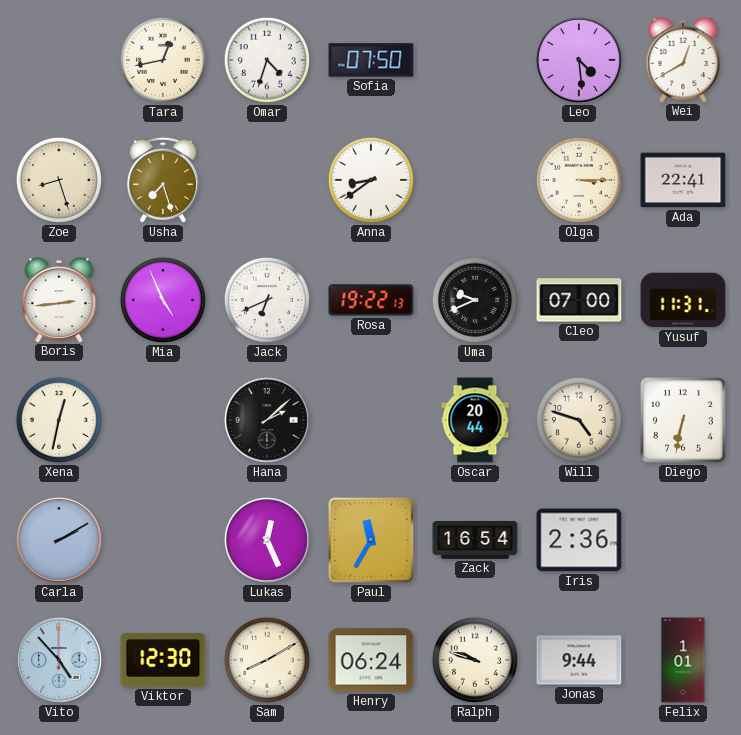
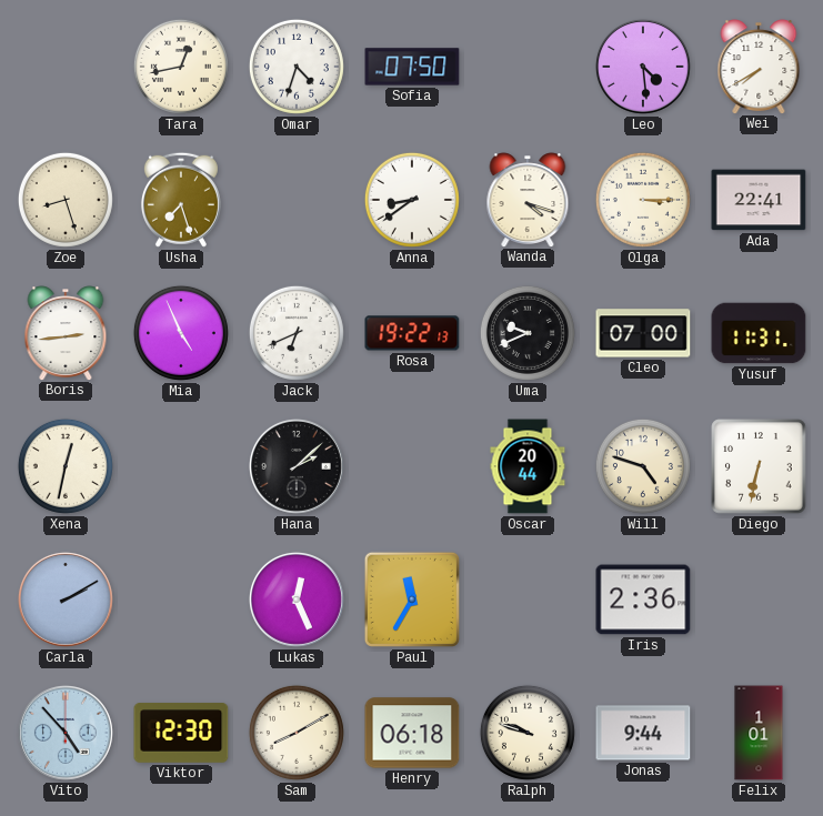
Wei: 12:40 -> 7:40 (759, 67)
Wanda: none -> 4:18 (528, 200)
Zack: 16:54 -> none (475, 541)
Henry: 06:24 -> 06:18 (412, 733)
